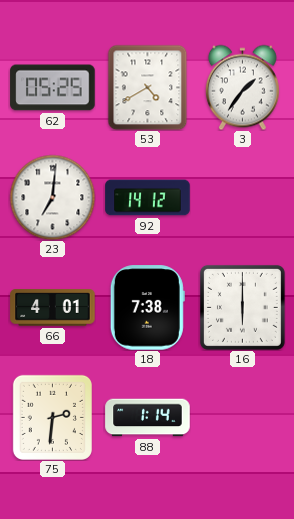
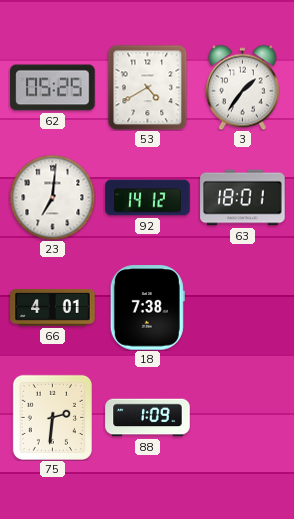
63: none -> 18:01 (243, 198)
16: 6:00 -> none (242, 307)
88: 1:14 -> 1:09 (148, 418)
